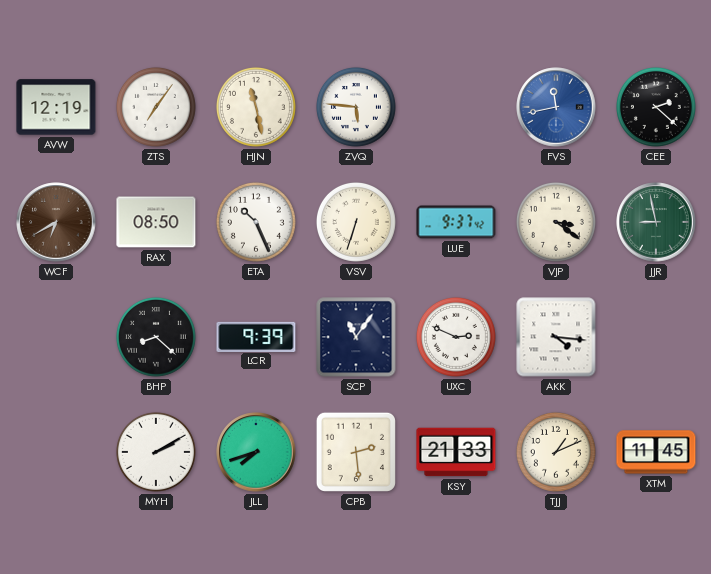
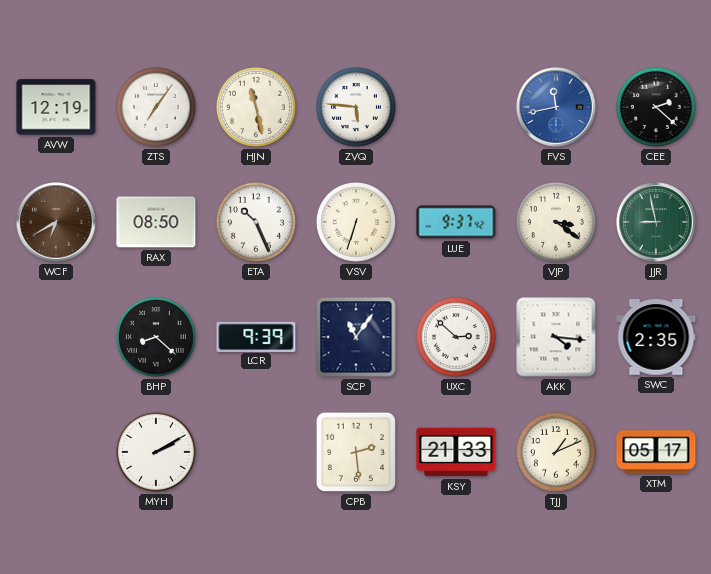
UXC: 2:49 -> 2:52 (456, 337)
SWC: none -> 2:35 (656, 337)
JLL: 7:42 -> none (256, 452)
XTM: 11:45 -> 05:17 (656, 452)
